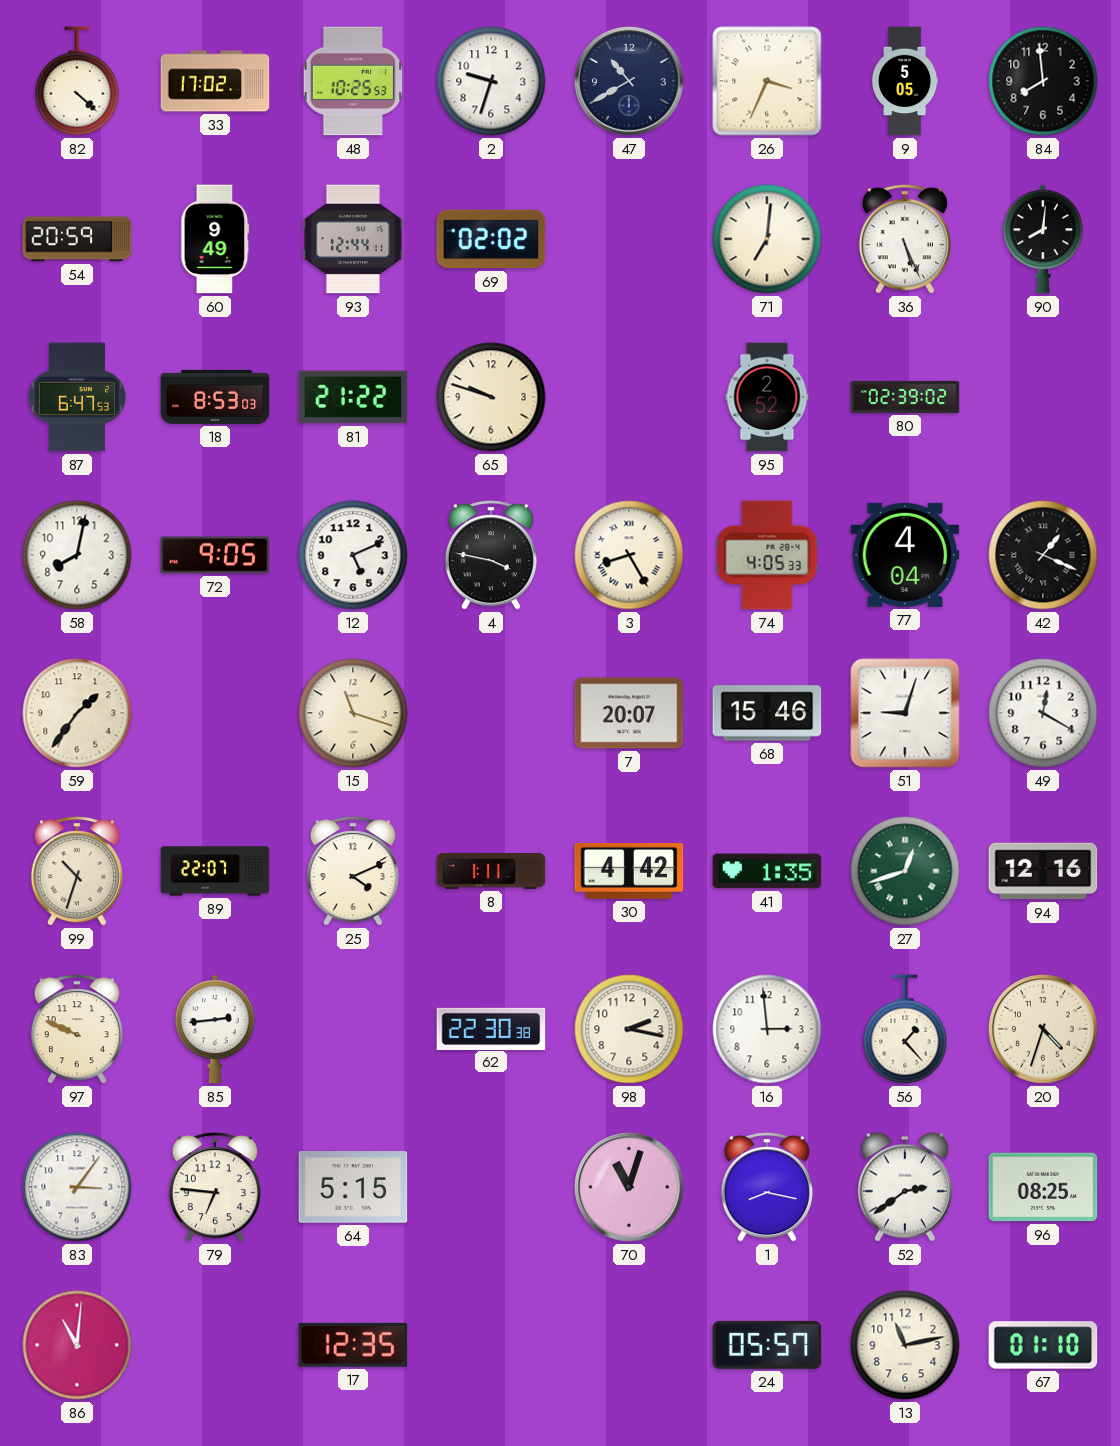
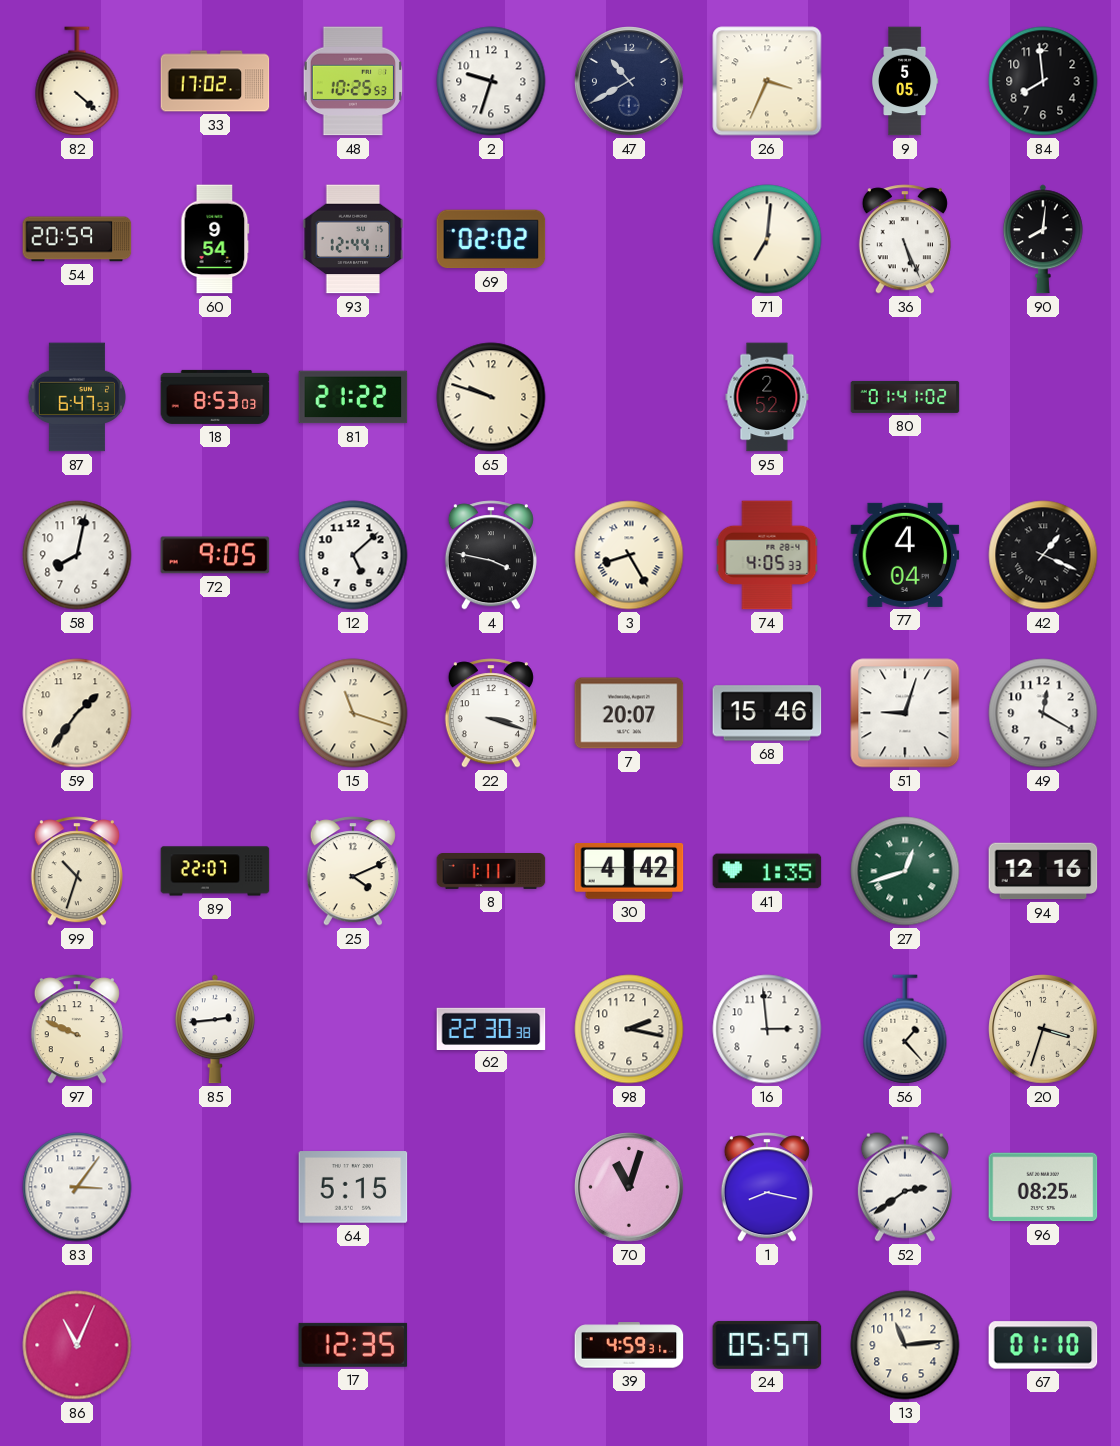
60: 9:49 -> 9:54 (215, 239)
80: 02:39 -> 01:41 (905, 397)
12: 5:11 -> 5:08 (353, 555)
22: none -> 3:18 (491, 713)
20: 4:33 -> 3:33 (1043, 1029)
79: 6:46 -> none (215, 1187)
86: 11:01 -> 11:04 (77, 1345)
39: none -> 4:59 (629, 1345)
13: 11:13 -> 11:14 (905, 1345)
